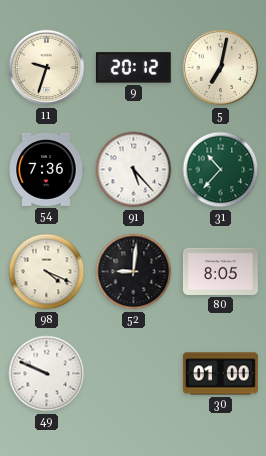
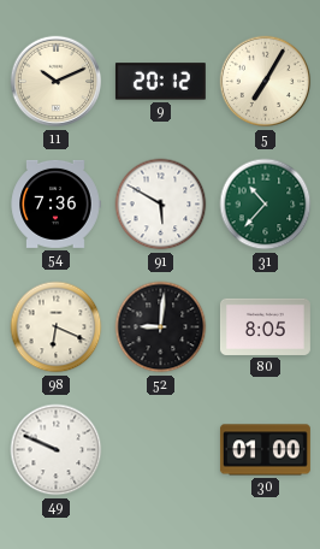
11: 9:33 -> 10:11 (57, 82)
5: 7:02 -> 7:05 (266, 82)
91: 5:23 -> 5:50 (161, 205)
98: 4:19 -> 6:19 (57, 327)
